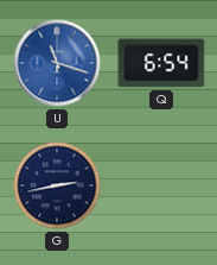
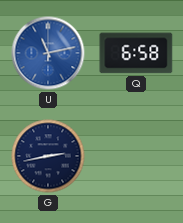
U: 11:18 -> 11:13 (48, 53)
Q: 6:54 -> 6:58 (136, 53)
